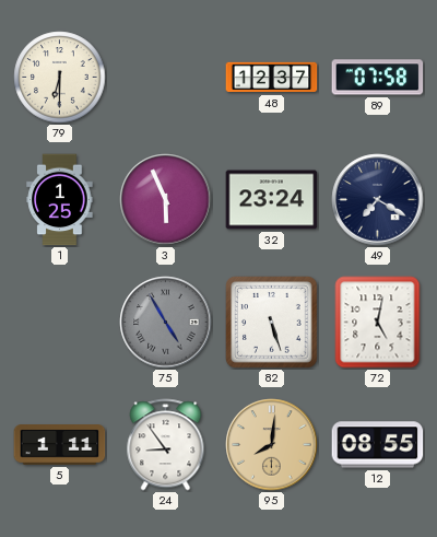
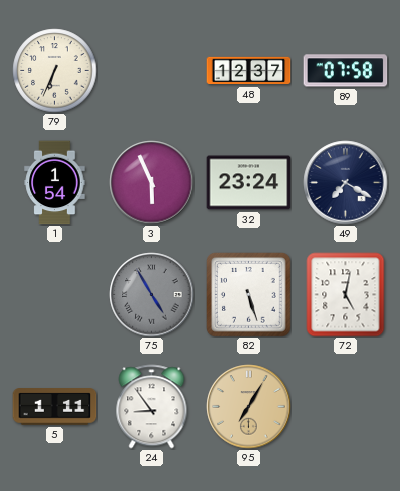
79: 6:30 -> 6:34 (55, 71)
1: 1:25 -> 1:54 (55, 183)
95: 8:01 -> 7:05 (249, 407)
12: 08:55 -> none (378, 445)
